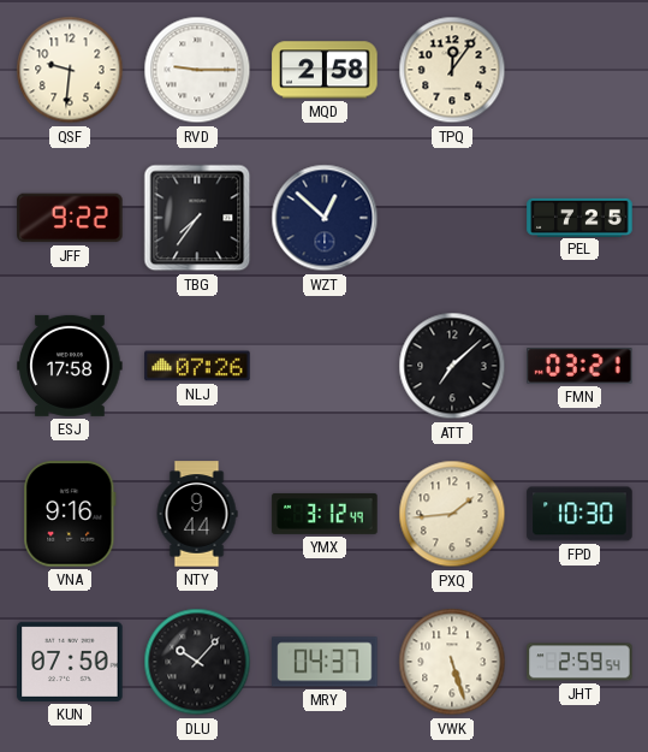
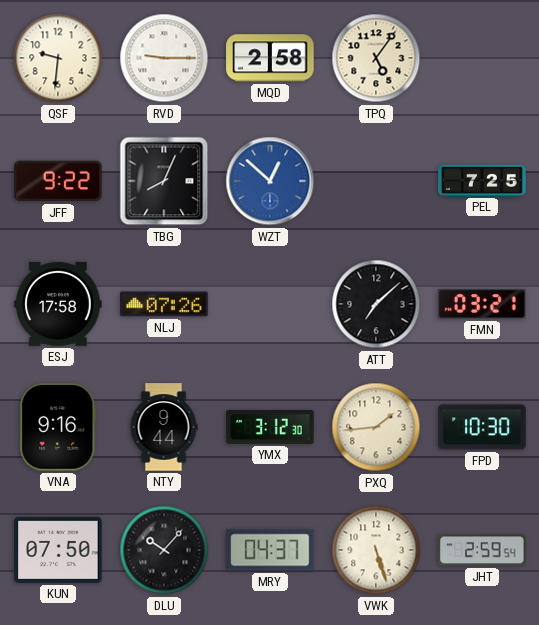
TPQ: 12:06 -> 5:06 (376, 58)
TBG: 7:36 -> 8:04 (164, 181)
WZT dial: navy -> blue (270, 181)
YMX: 3:12:49 -> 3:12:30 (270, 427)
